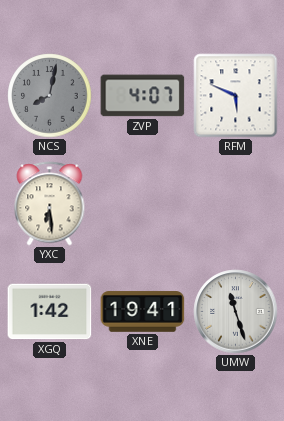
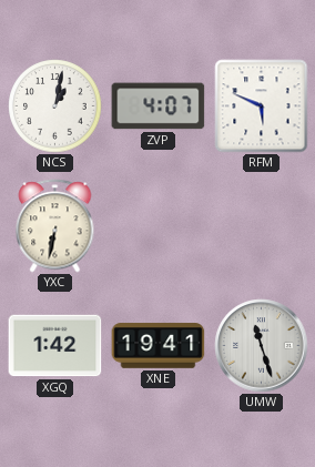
NCS: 8:02 -> 1:02 (55, 106)
NCS dial: grey -> white (55, 106)
YXC: 6:29 -> 6:32 (55, 226)
